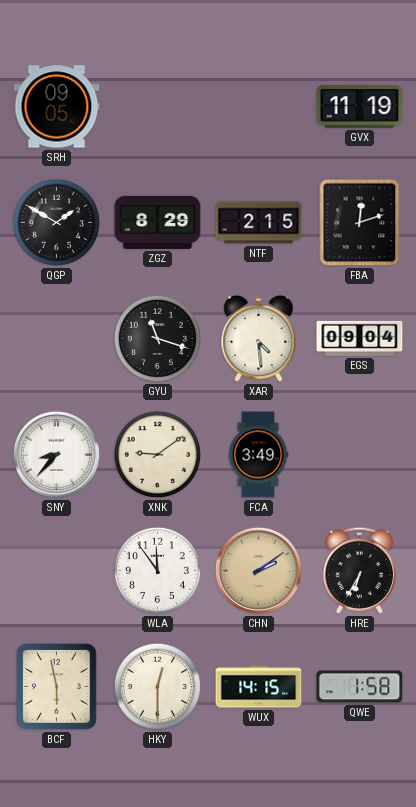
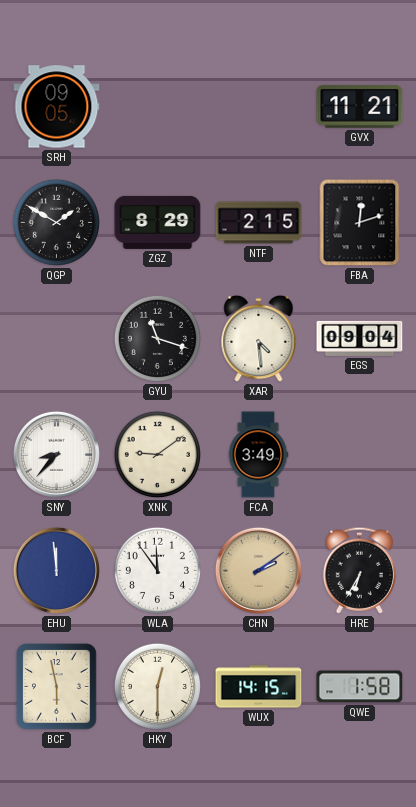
GVX: 11:19 -> 11:21 (360, 107)
EHU: none -> 11:59 (56, 570)
